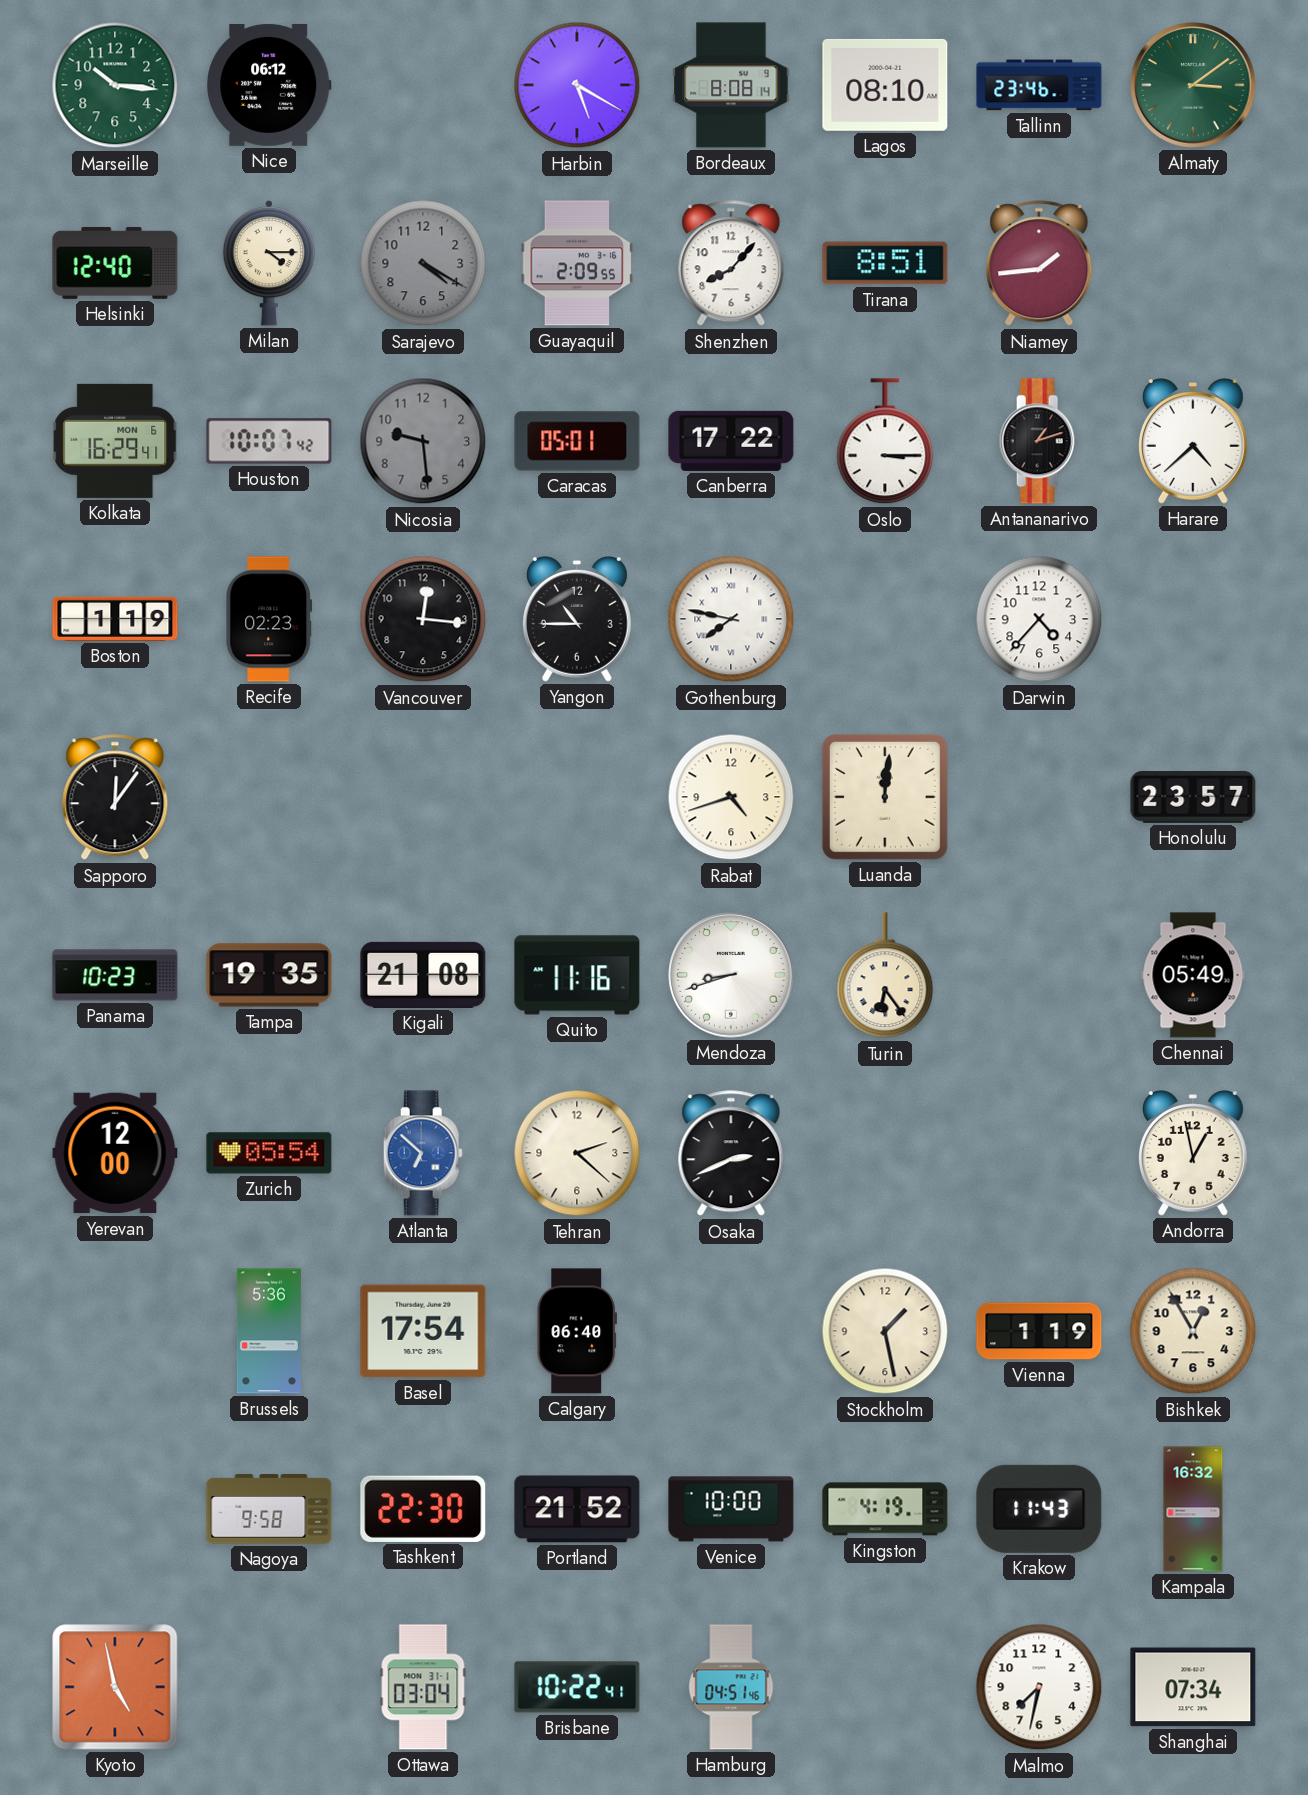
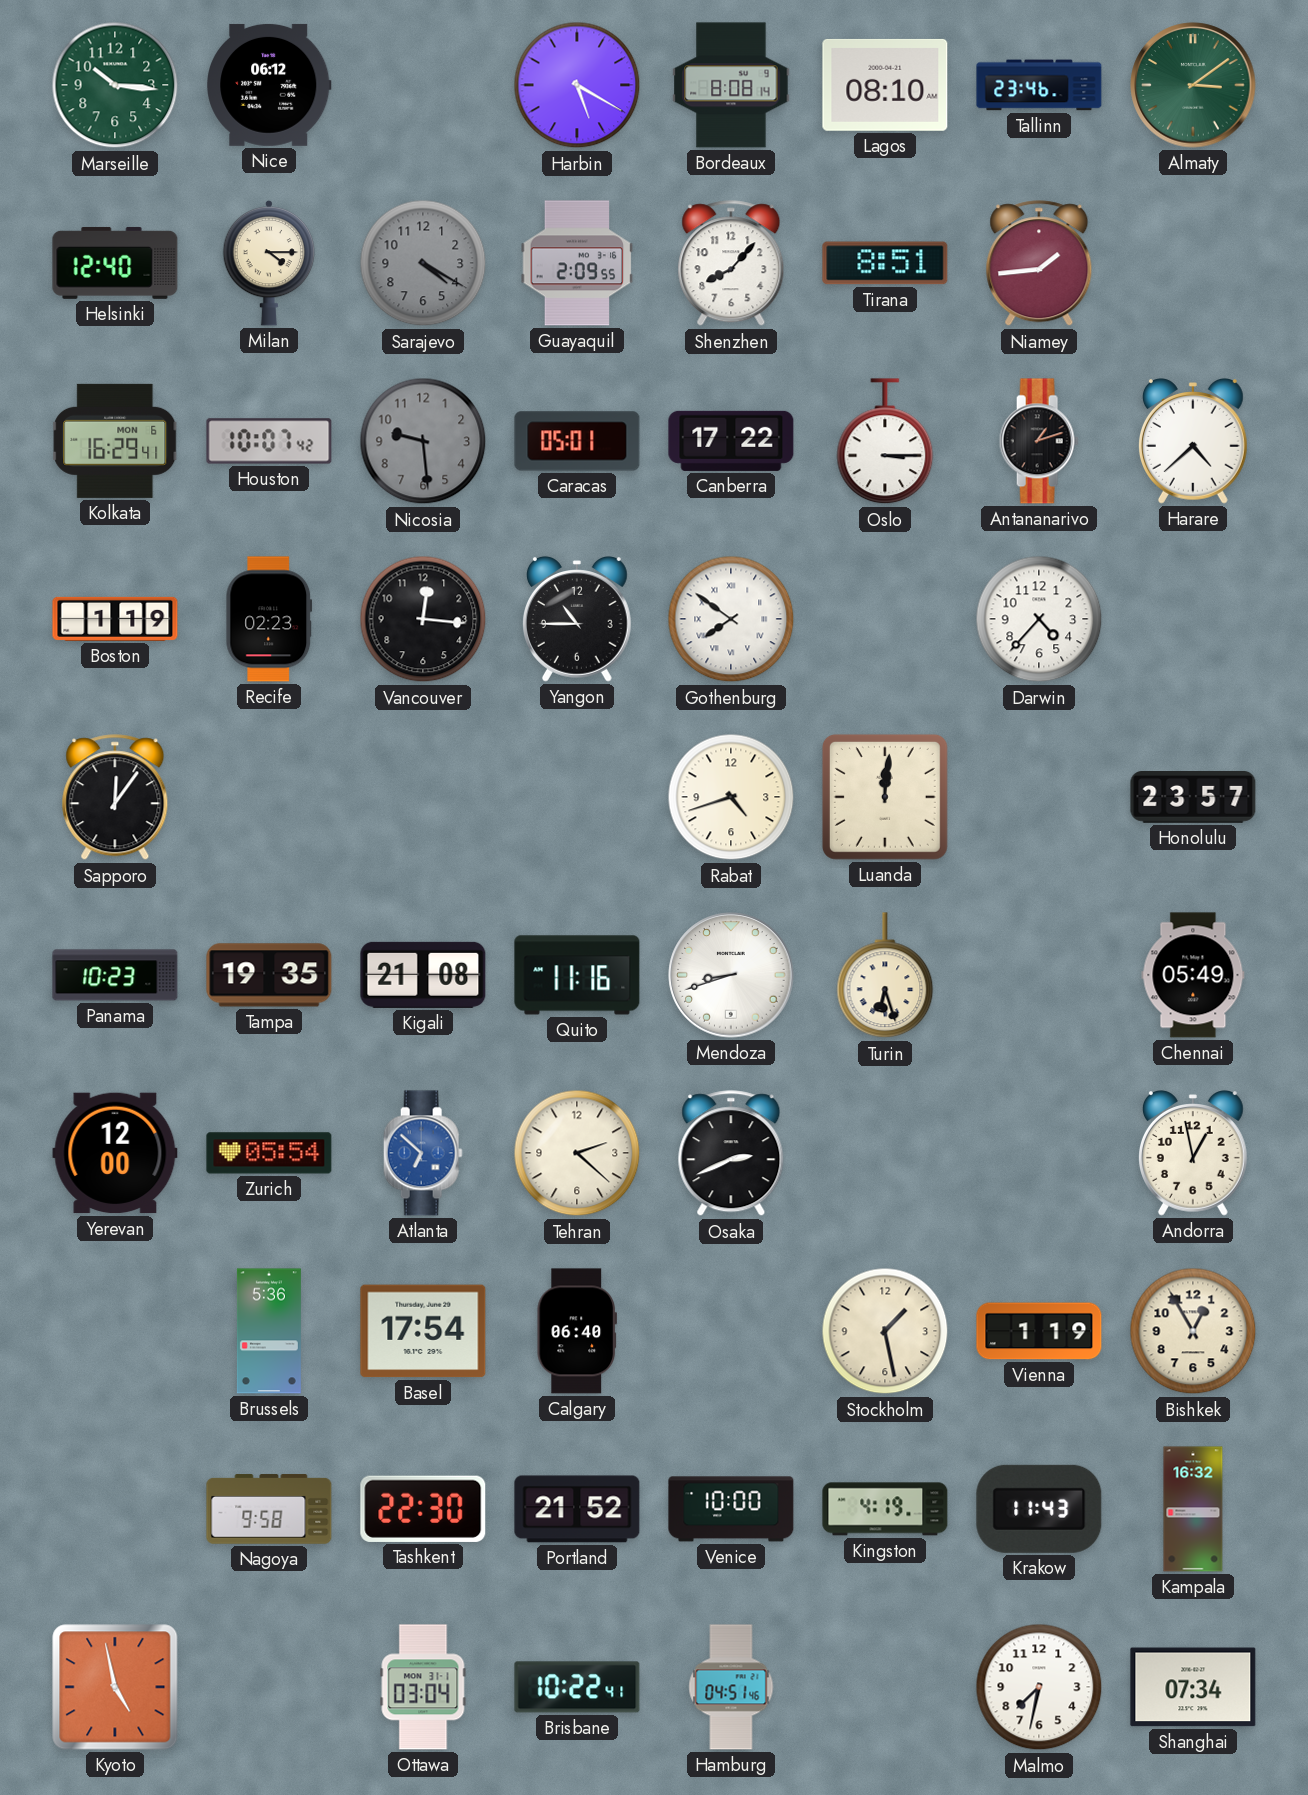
Gothenburg: 7:47 -> 7:51 (731, 619)
Turin: 6:24 -> 6:27 (885, 976)
